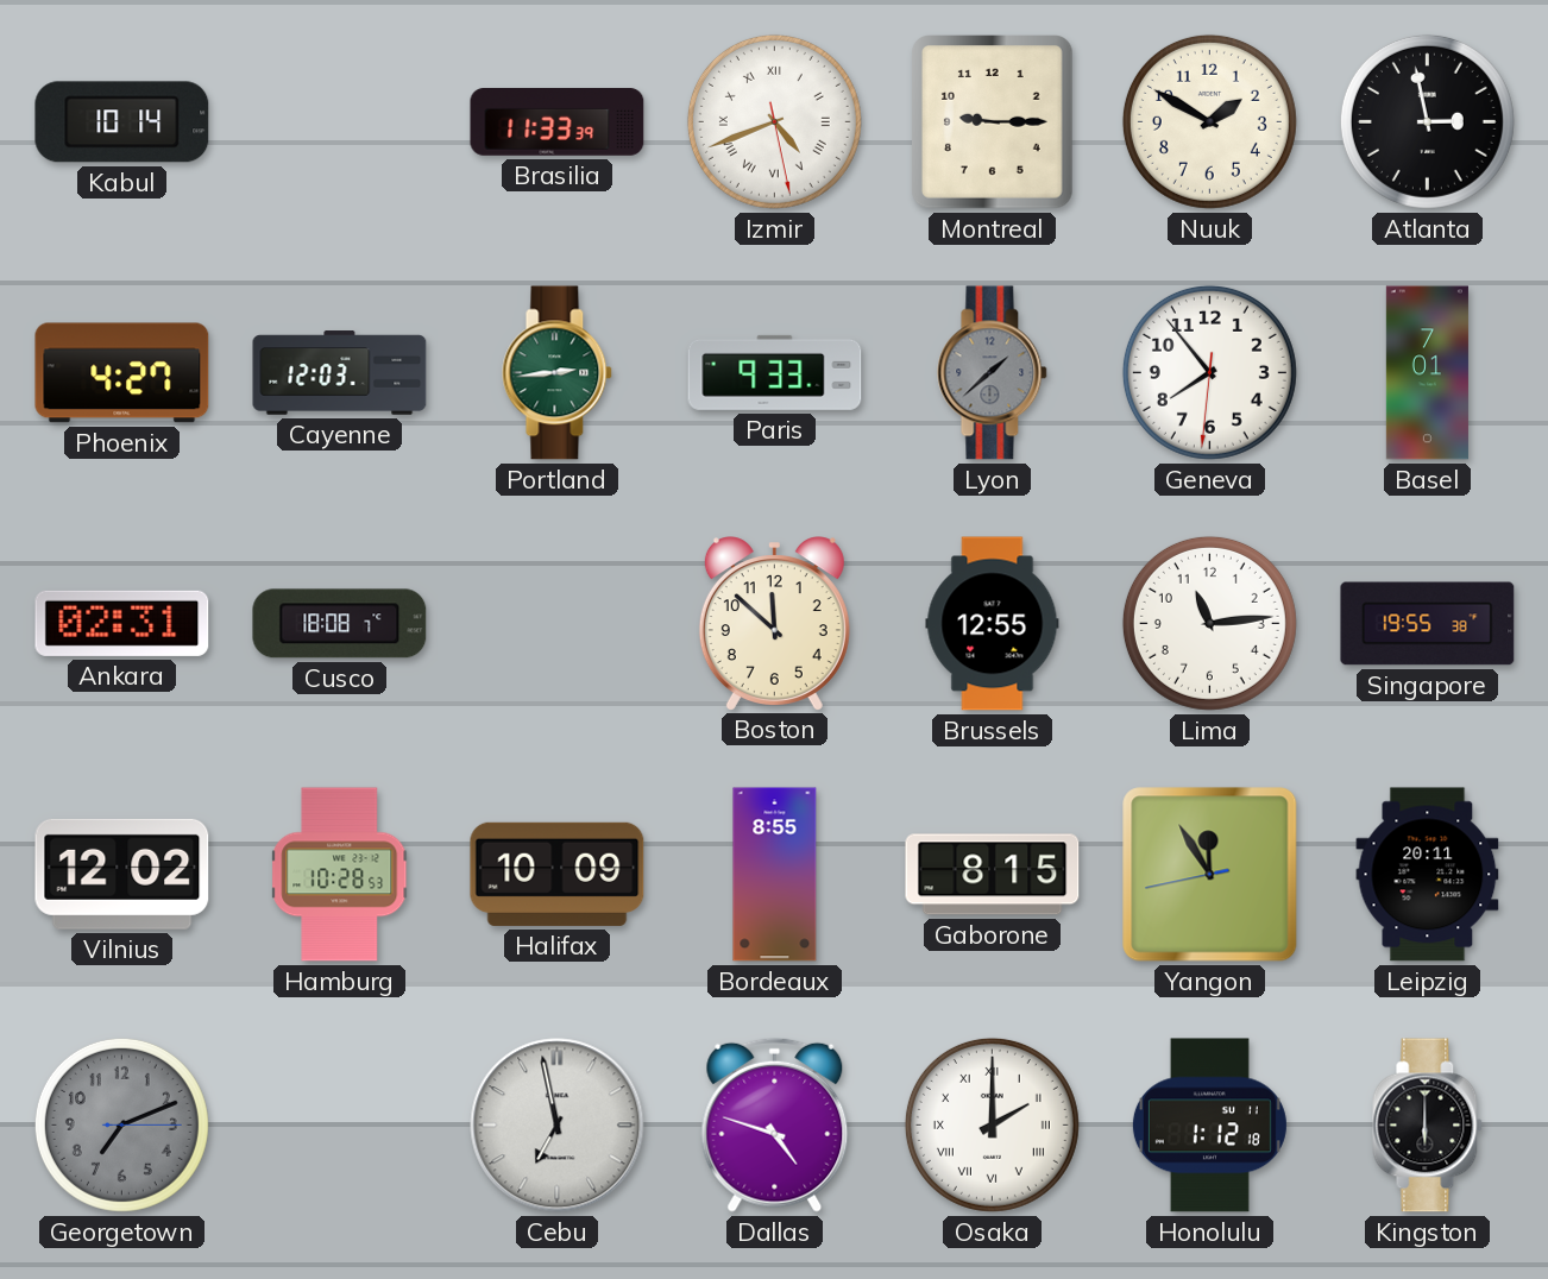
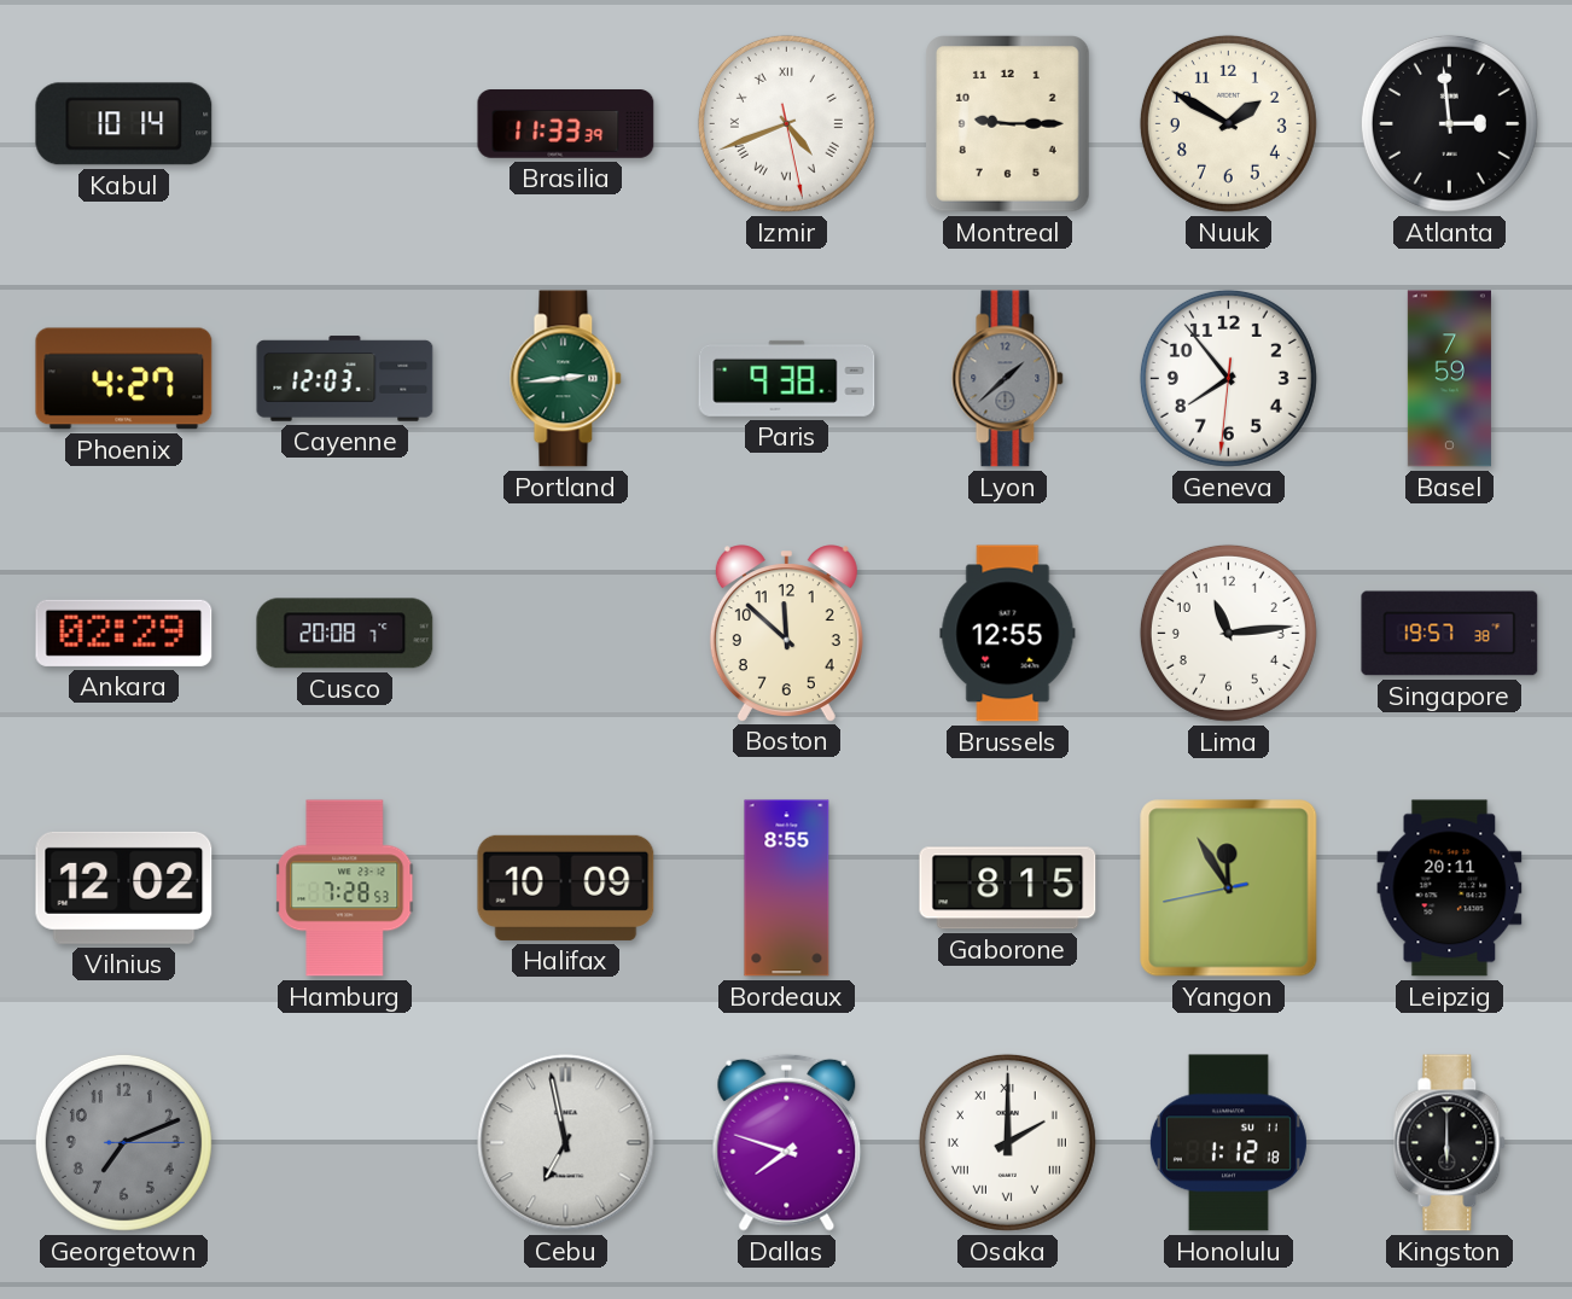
Atlanta: 2:58 -> 2:59 (1449, 123)
Paris: 9:33 -> 9:38 (787, 378)
Basel: 7:01 -> 7:59 (1449, 379)
Ankara: 02:31 -> 02:29 (124, 633)
Cusco: 18:08 -> 20:08 (345, 634)
Singapore: 19:55 -> 19:57 (1450, 634)
Hamburg: 10:28 -> 7:28 (345, 889)
Dallas: 4:48 -> 7:48 (787, 1142)
